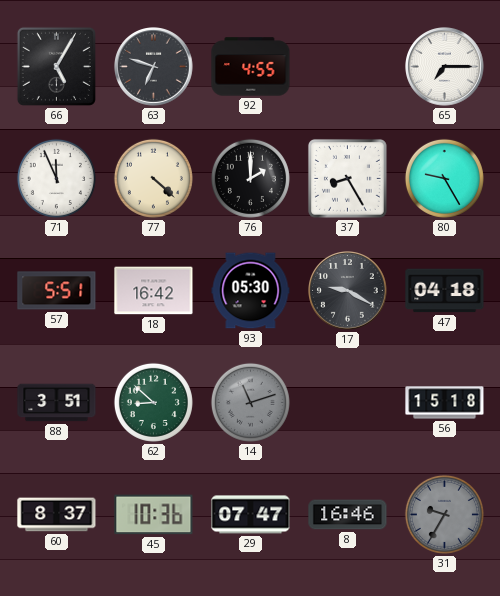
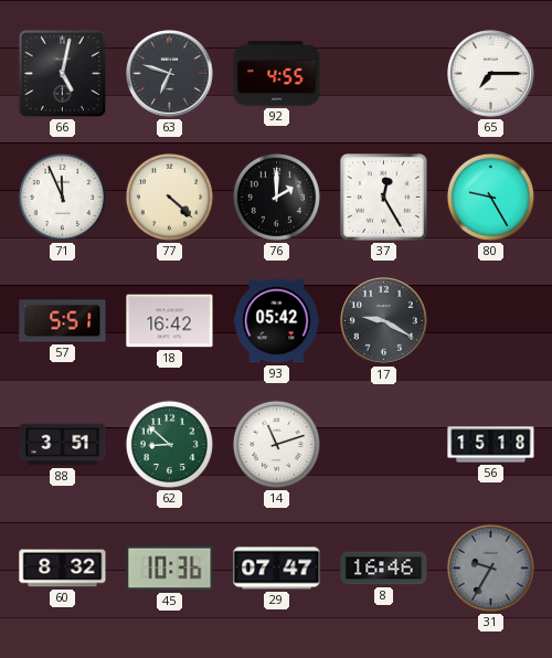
66: 5:05 -> 5:02 (62, 73)
37: 8:25 -> 12:25 (383, 197)
93: 05:30 -> 05:42 (277, 321)
47: 04:18 -> none (445, 291)
14 dial: grey -> white (276, 444)
60: 8:37 -> 8:32 (63, 569)
